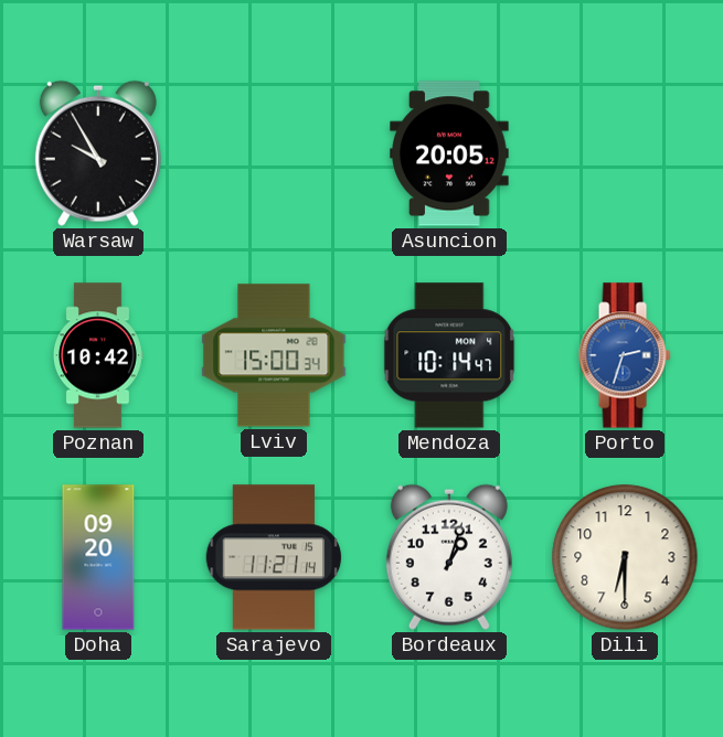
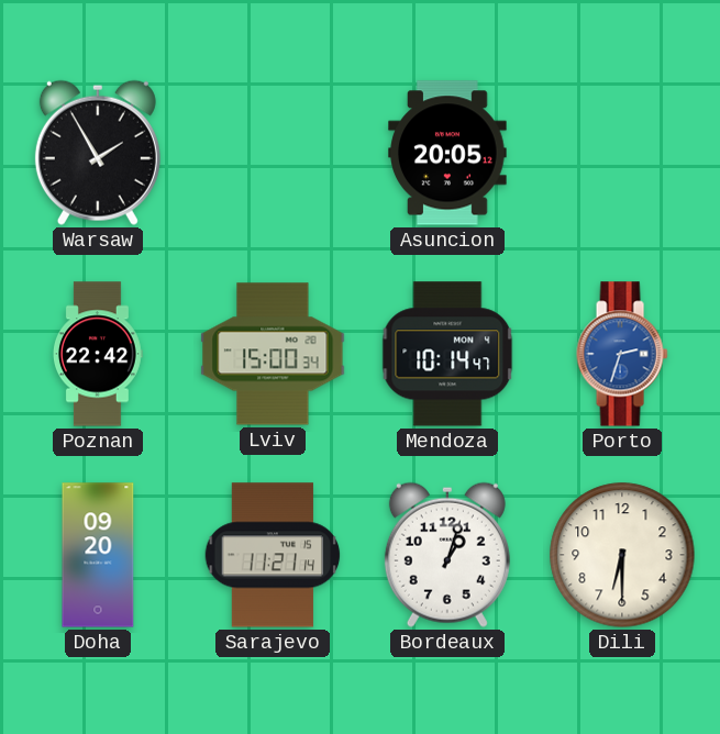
Warsaw: 9:55 -> 1:55 (98, 153)
Poznan: 10:42 -> 22:42 (98, 354)
